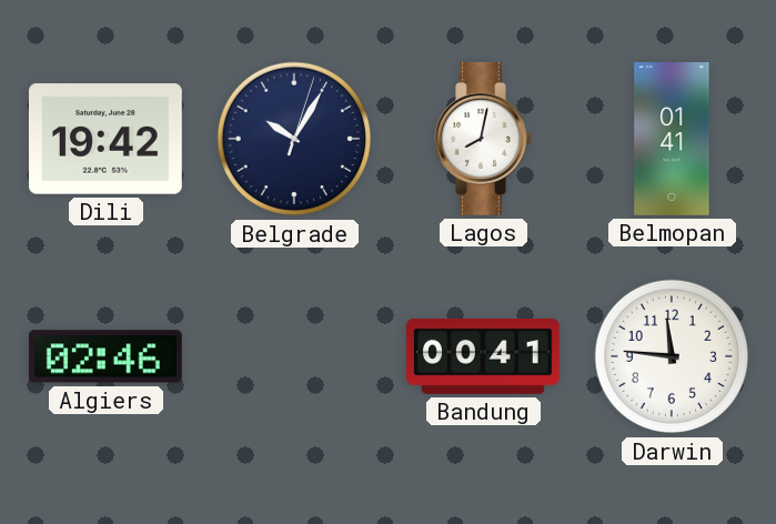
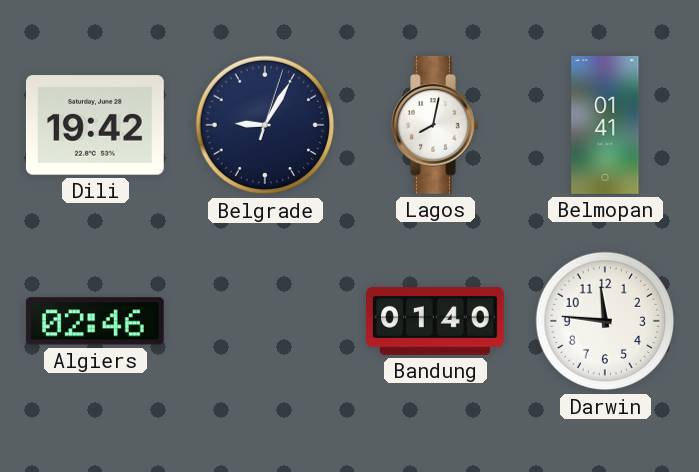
Belgrade: 10:05 -> 9:05 (265, 125)
Bandung: 00:41 -> 01:40 (436, 321)
